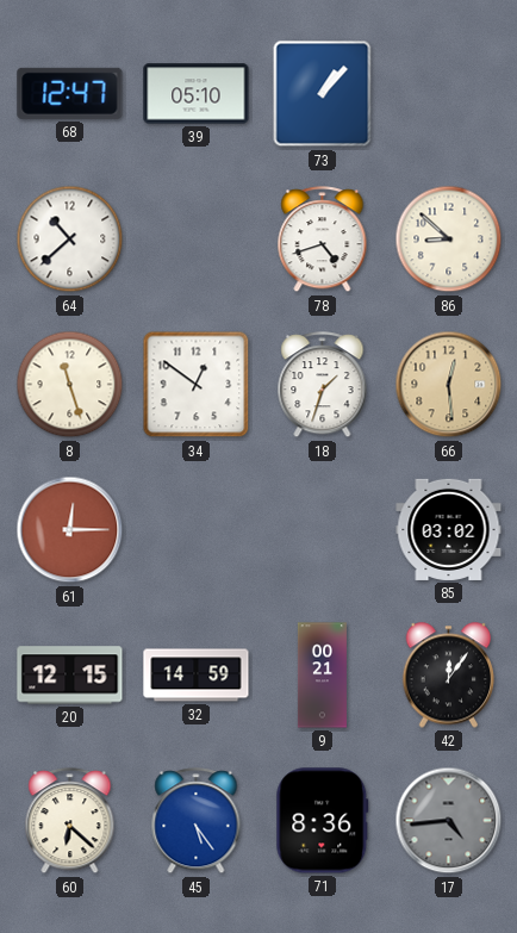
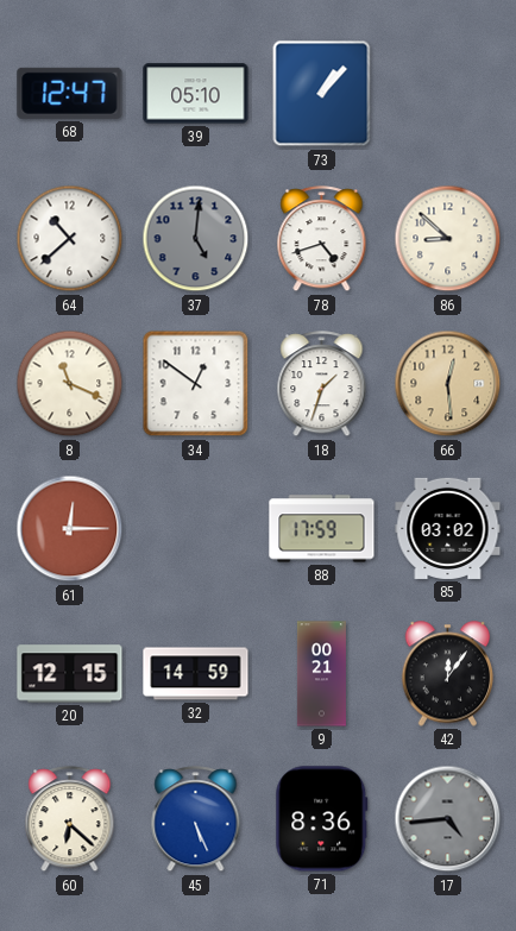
37: none -> 5:01 (196, 239)
8: 11:27 -> 11:19 (70, 384)
88: none -> 17:59 (322, 529)
45: 5:24 -> 5:26 (196, 819)
